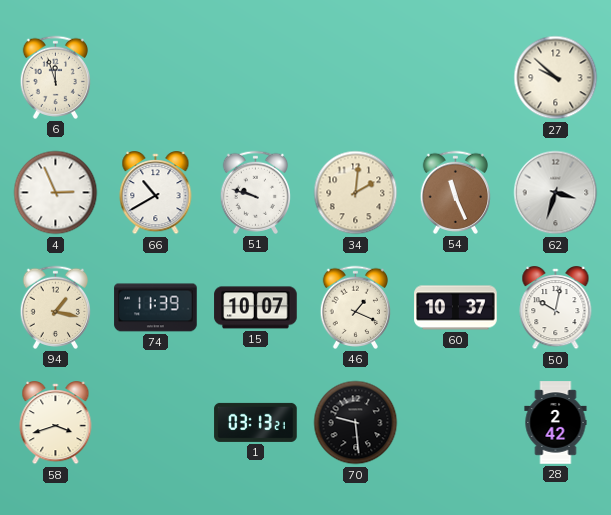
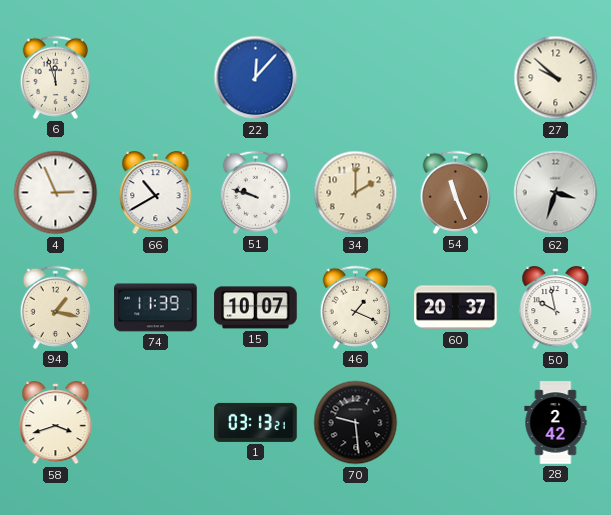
22: none -> 12:07 (256, 78)
34: 2:01 -> 2:00 (356, 193)
60: 10:37 -> 20:37 (456, 308)
50: 10:02 -> 9:58 (556, 308)
